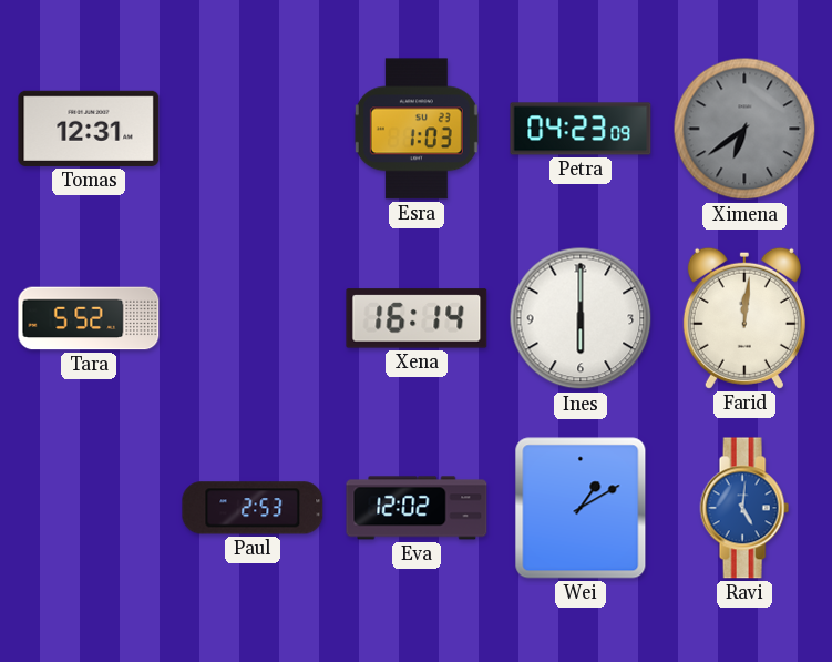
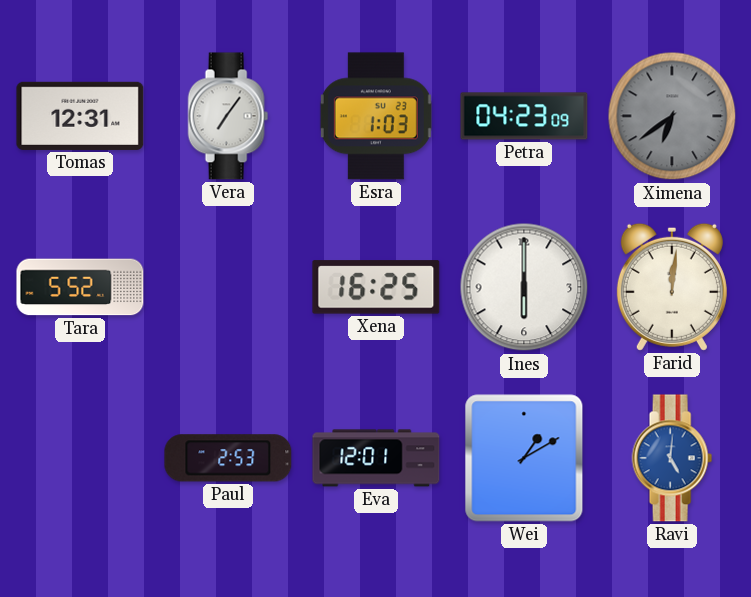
Vera: none -> 7:06 (228, 116)
Xena: 16:14 -> 16:25 (376, 287)
Eva: 12:02 -> 12:01 (376, 458)
